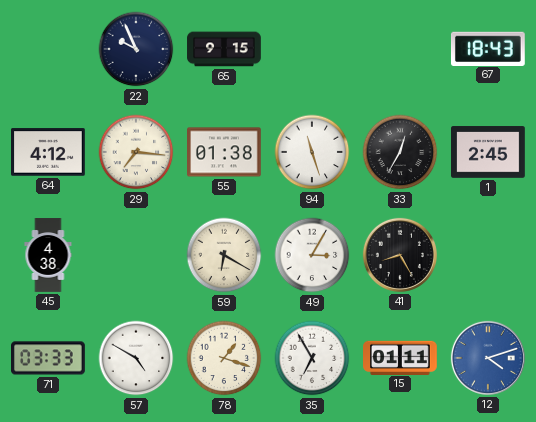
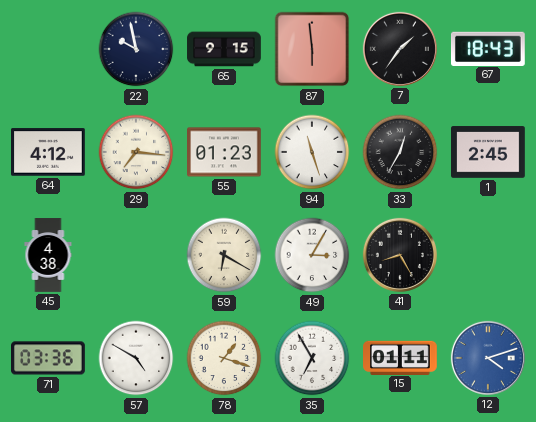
22: 9:56 -> 9:58 (136, 49)
87: none -> 5:59 (312, 49)
7: none -> 1:36 (400, 49)
55: 01:38 -> 01:23 (225, 152)
71: 03:33 -> 03:36 (49, 358)
